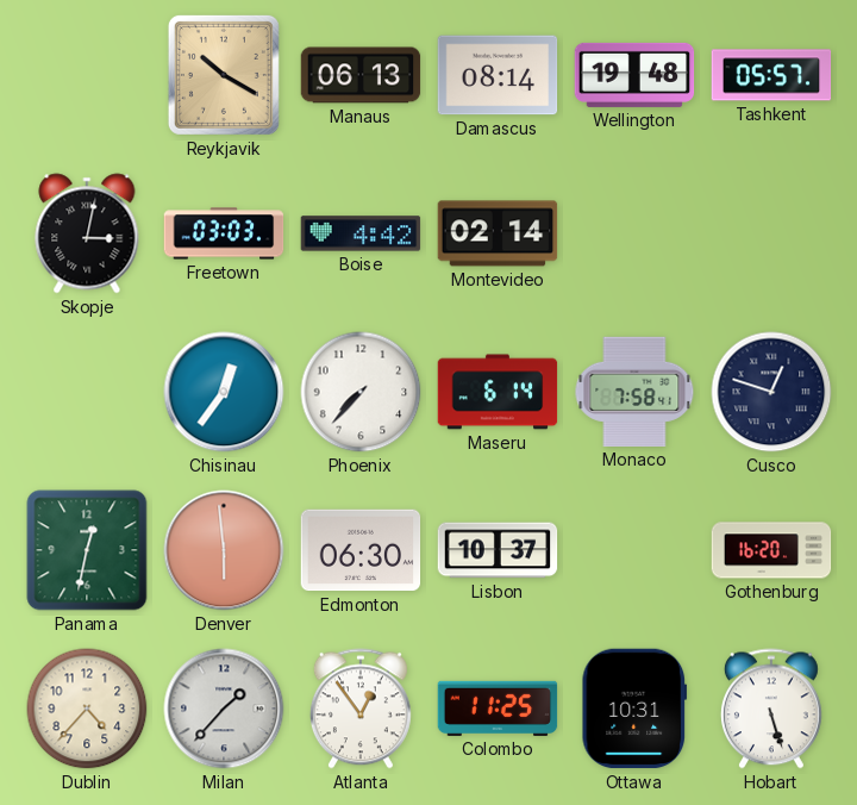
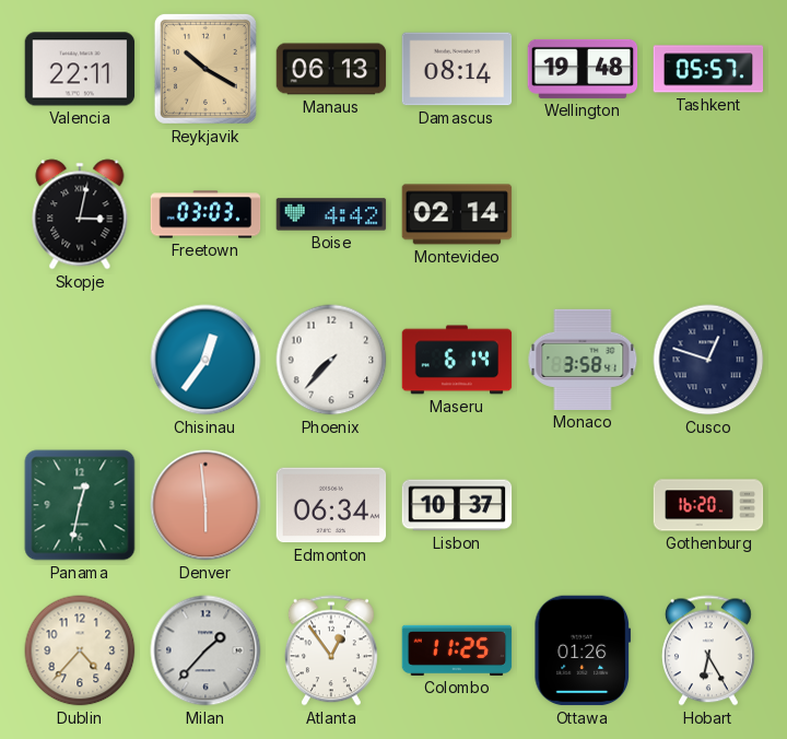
Valencia: none -> 22:11 (80, 69)
Monaco: 7:58 -> 3:58 (583, 360)
Edmonton: 06:30 -> 06:34 (331, 505)
Ottawa: 10:31 -> 01:26 (583, 650)
Hobart: 5:27 -> 6:25 (708, 650)
